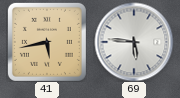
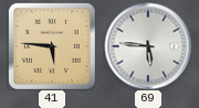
41: 5:43 -> 5:46 (52, 46)
